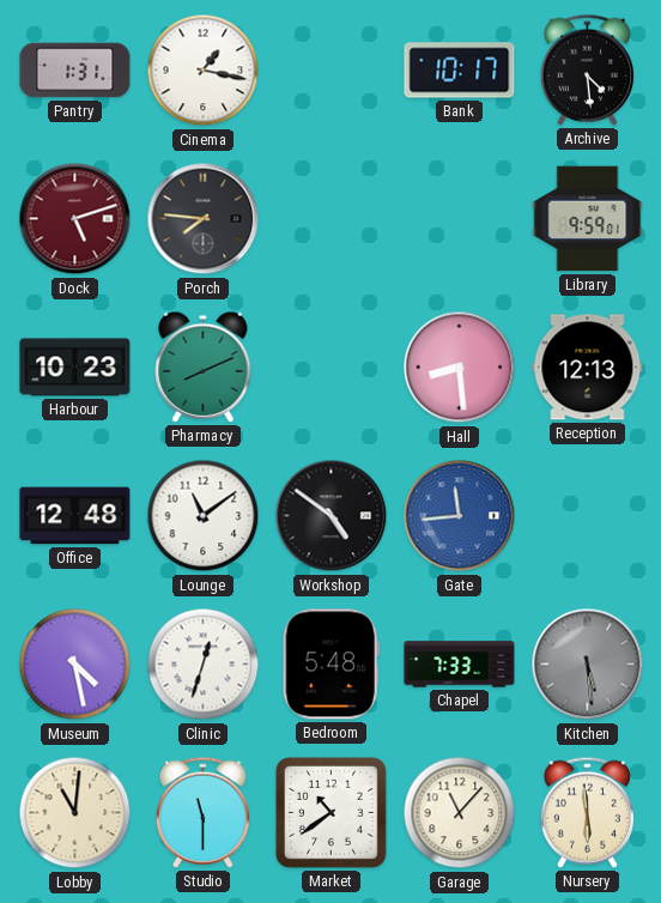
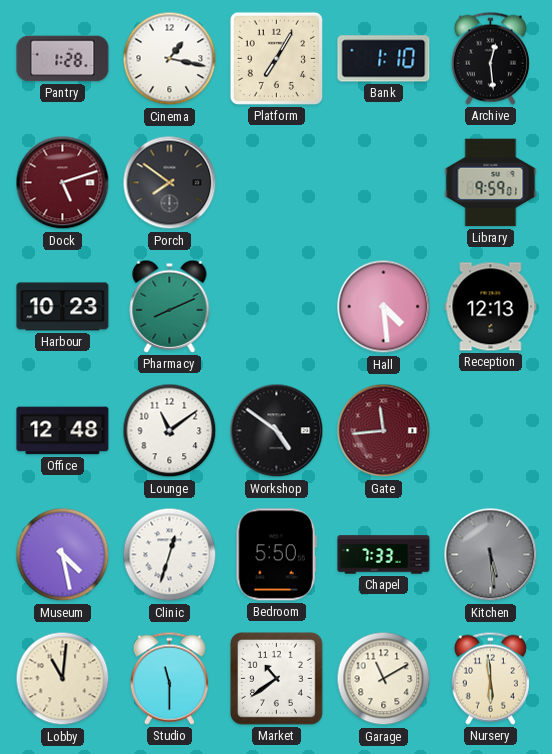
Pantry: 1:31 -> 1:28 (63, 59)
Platform: none -> 7:05 (276, 58)
Bank: 10:17 -> 1:10 (384, 59)
Archive: 4:29 -> 12:29 (490, 58)
Porch: 7:46 -> 7:51 (170, 183)
Hall: 8:29 -> 4:29 (384, 307)
Gate dial: blue -> burgundy (384, 431)
Bedroom: 5:48 -> 5:50 (276, 555)
Garage: 11:07 -> 11:10 (384, 679)
